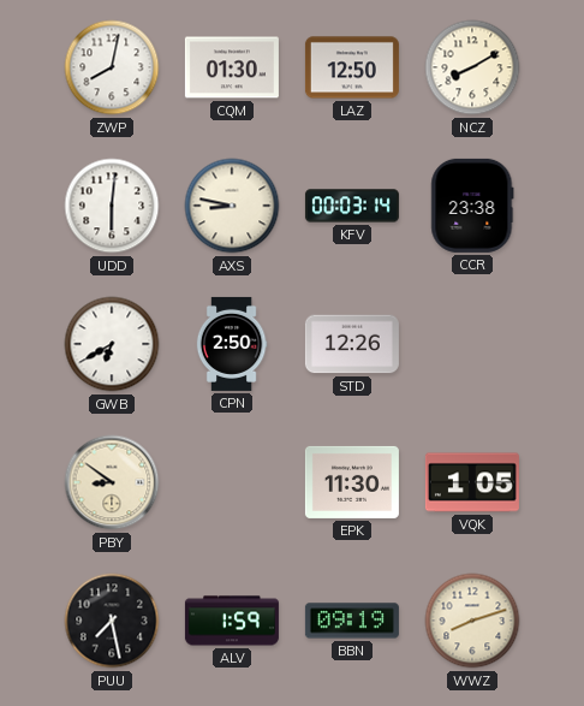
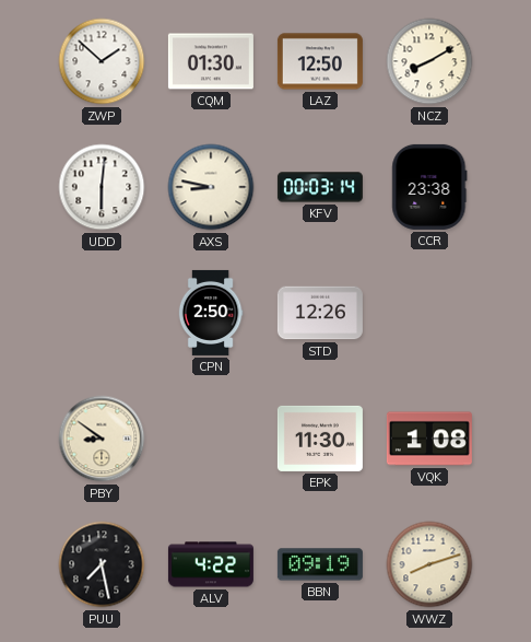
ZWP: 8:02 -> 1:52 (102, 61)
GWB: 6:40 -> none (112, 344)
VQK: 1:05 -> 1:08 (429, 439)
ALV: 1:59 -> 4:22 (211, 564)
